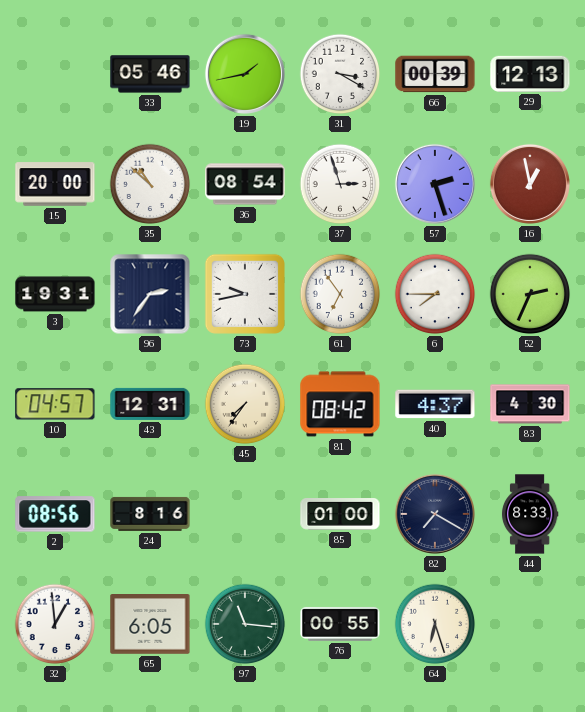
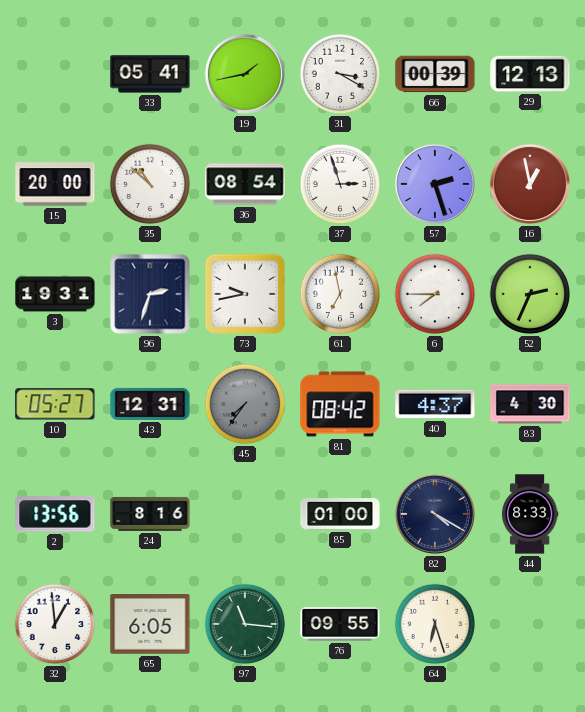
33: 05:46 -> 05:41 (150, 74)
96: 2:36 -> 2:33 (150, 294)
61: 6:54 -> 6:58 (340, 294)
10: 04:57 -> 05:27 (55, 404)
45 dial: cream -> grey (245, 404)
2: 08:56 -> 13:56 (55, 514)
82: 7:20 -> 4:20 (435, 514)
76: 00:55 -> 09:55 (340, 624)
